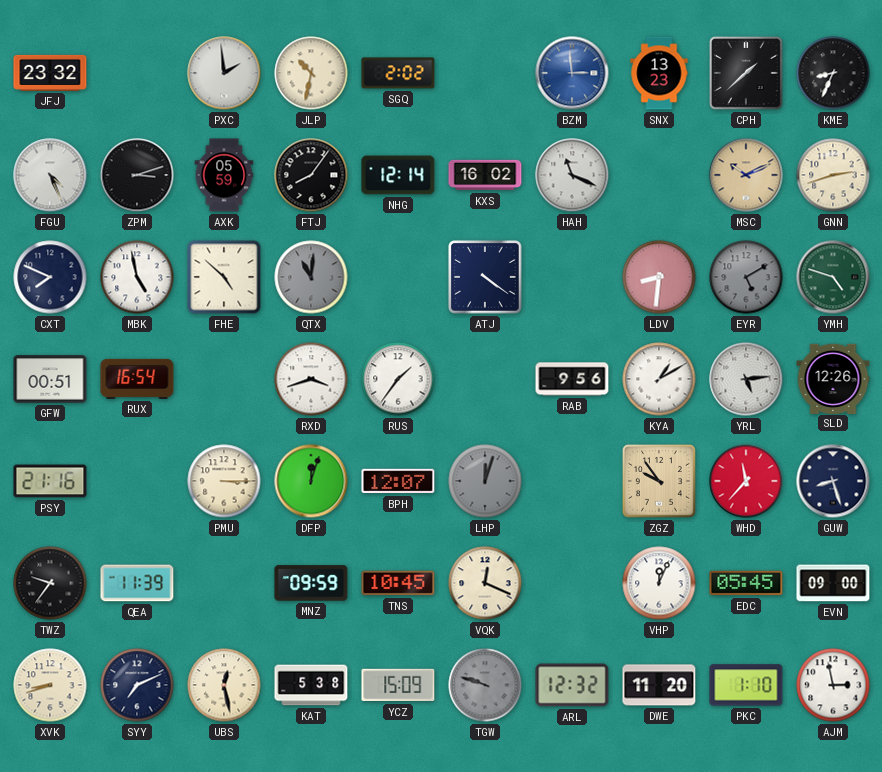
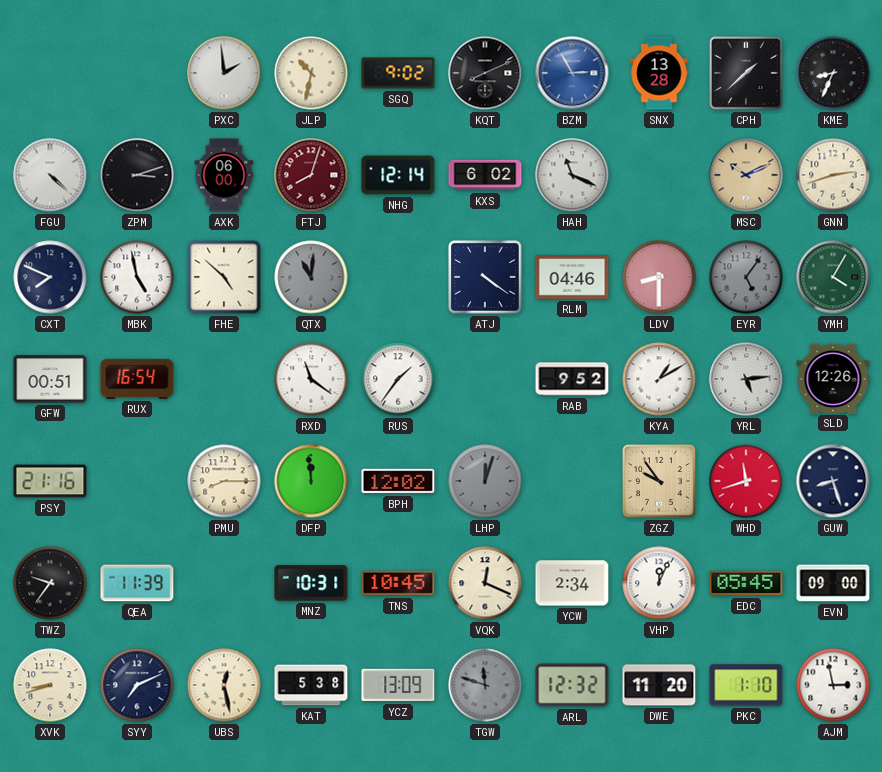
JFJ: 23:32 -> none (50, 73)
SGQ: 2:02 -> 9:02 (398, 73)
KQT: none -> 8:11 (485, 73)
BZM: 2:59 -> 2:55 (572, 73)
SNX: 13:23 -> 13:28 (659, 73)
FGU: 4:26 -> 4:22 (50, 175)
AXK: 05:59 -> 06:00 (224, 175)
FTJ: 8:06 -> 8:03 (311, 175)
FTJ dial: black -> burgundy (311, 175)
KXS: 16:02 -> 6:02 (485, 175)
RLM: none -> 04:46 (572, 277)
LDV: 8:31 -> 8:30 (659, 277)
EYR: 5:10 -> 5:06 (746, 277)
YMH: 4:48 -> 4:05 (833, 277)
RXD: 3:42 -> 11:21 (311, 379)
RAB: 9:56 -> 9:52 (572, 379)
PMU: 3:15 -> 8:15 (224, 481)
DFP: 12:03 -> 11:59 (311, 481)
BPH: 12:07 -> 12:02 (398, 481)
WHD: 11:37 -> 11:42 (746, 481)
MNZ: 09:59 -> 10:31 (311, 583)
YCW: none -> 2:34 (572, 583)
YCZ: 15:09 -> 13:09 (398, 685)
TGW: 9:48 -> 11:48 (485, 685)
